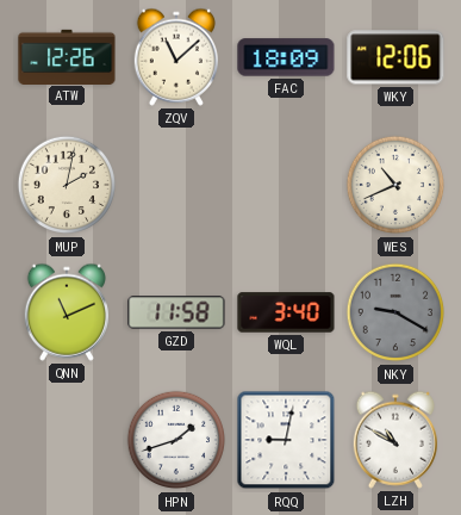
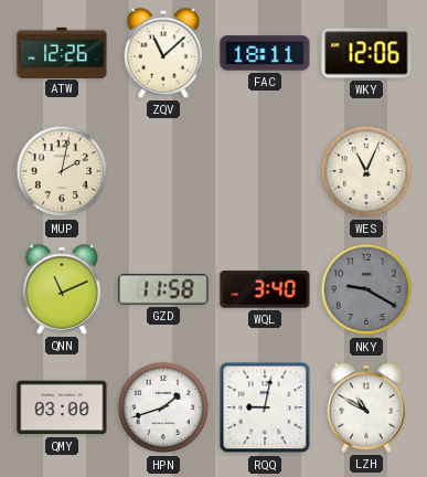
FAC: 18:09 -> 18:11 (265, 53)
WES: 10:41 -> 11:04 (366, 171)
QMY: none -> 03:00 (62, 407)
